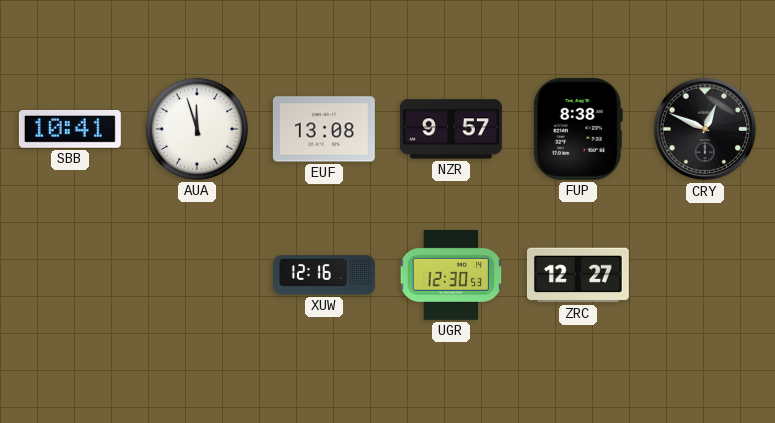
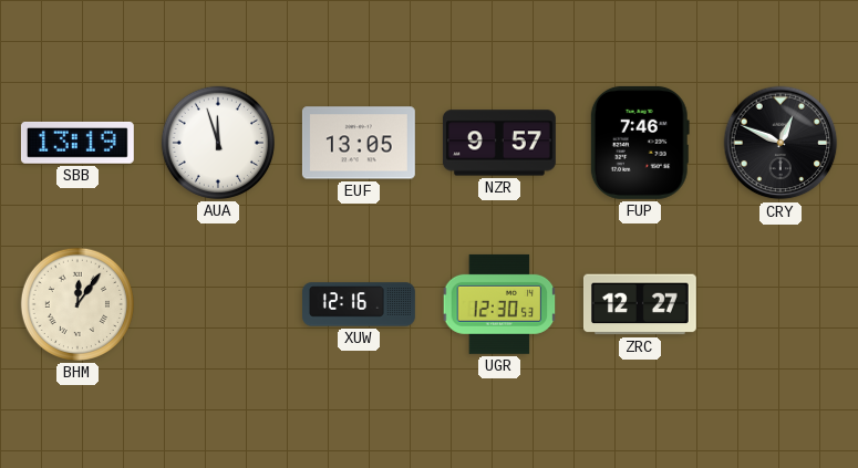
SBB: 10:41 -> 13:19 (77, 144)
EUF: 13:08 -> 13:05 (359, 143)
FUP: 8:38 -> 7:46 (640, 143)
BHM: none -> 12:06 (77, 304)
